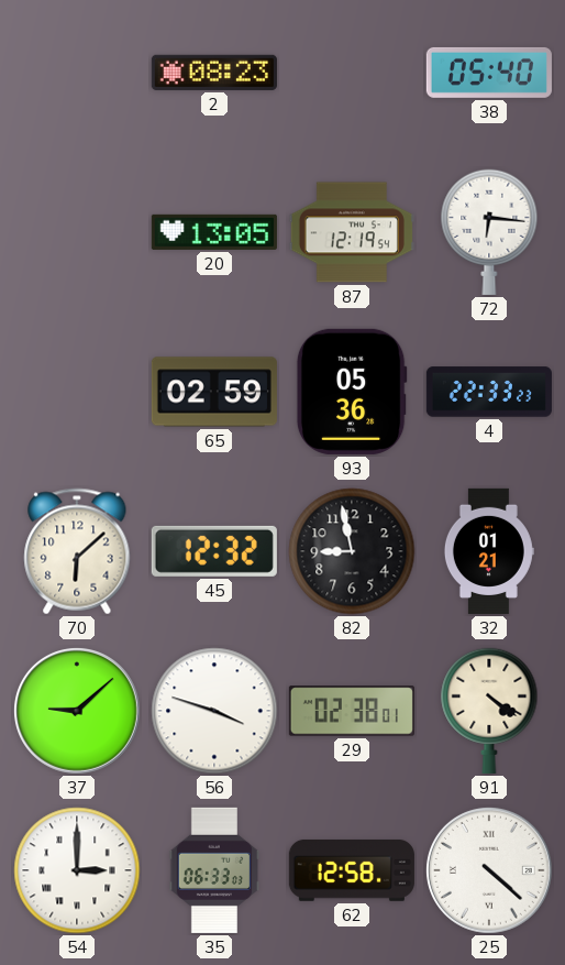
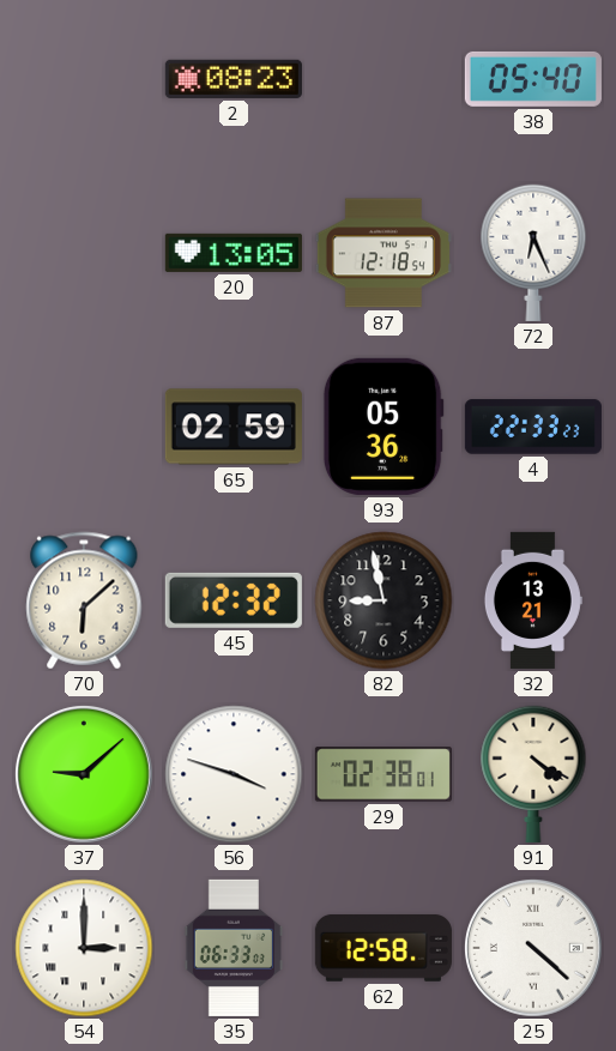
87: 12:19 -> 12:18 (384, 253)
72: 6:16 -> 6:26 (533, 253)
32: 01:21 -> 13:21 (533, 600)
